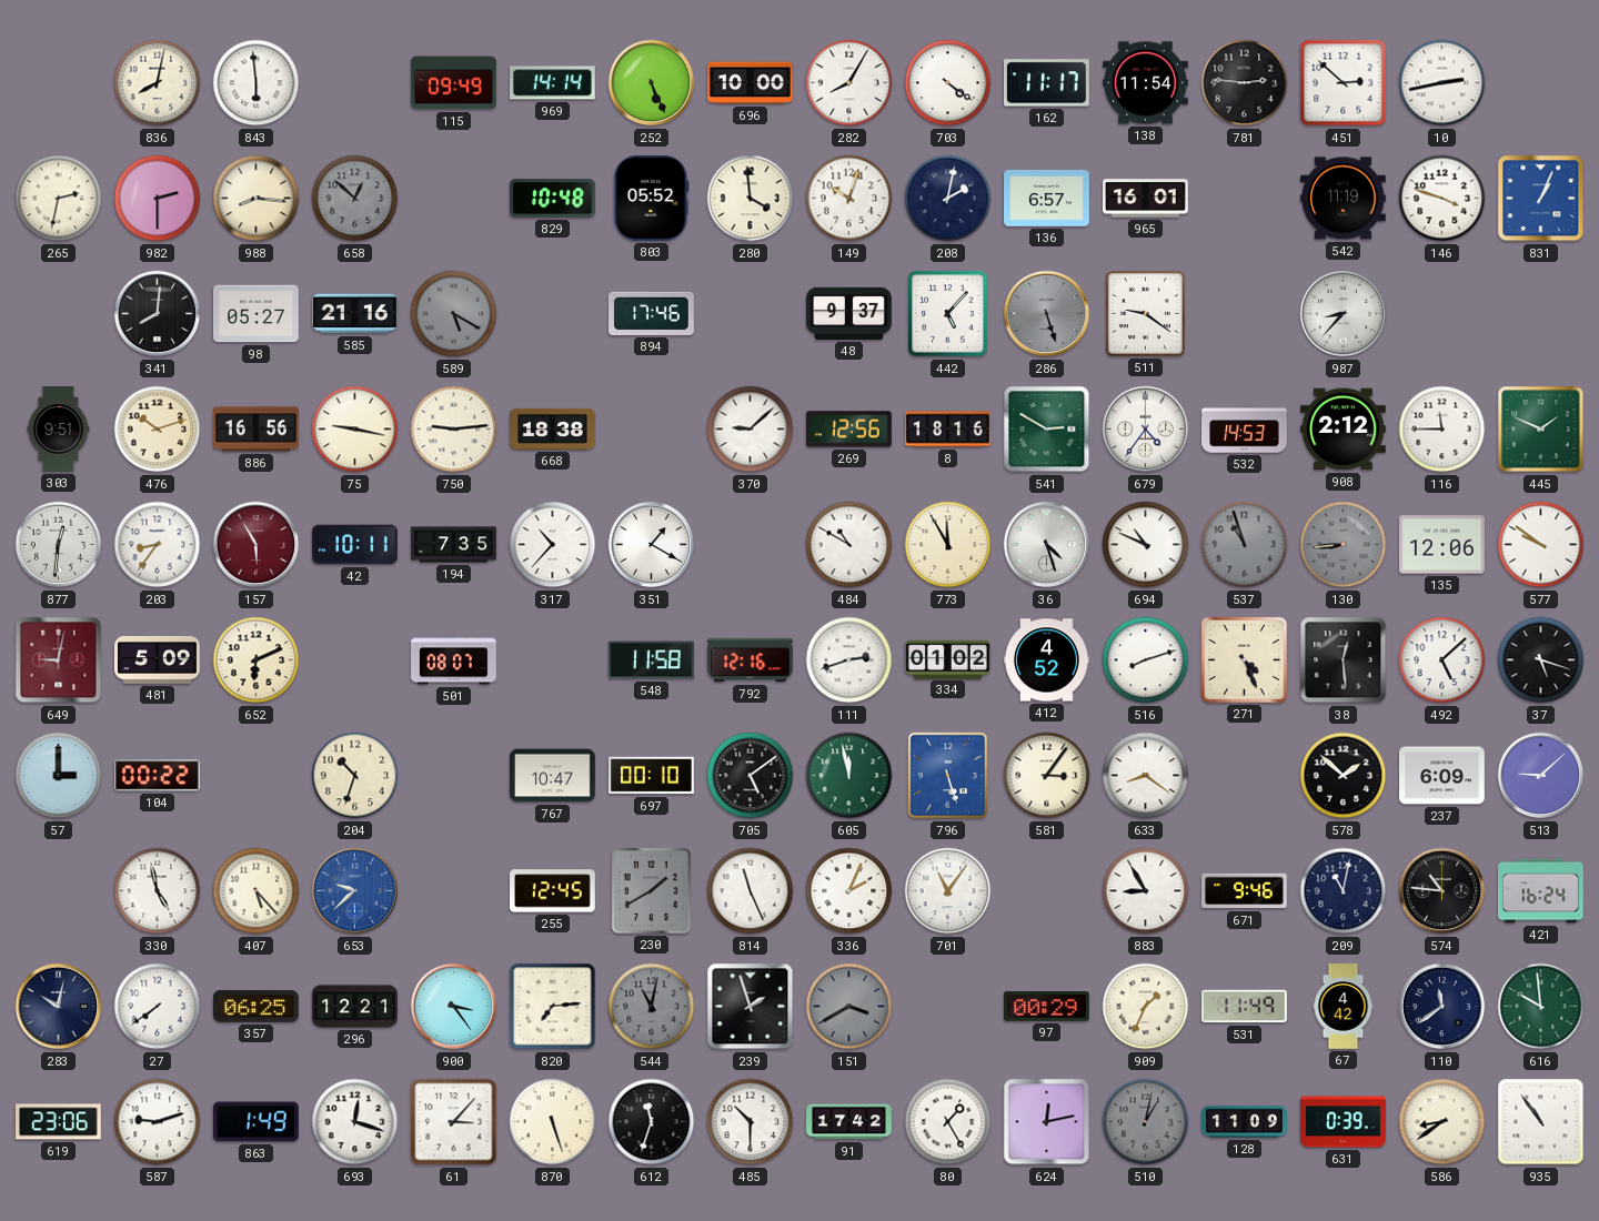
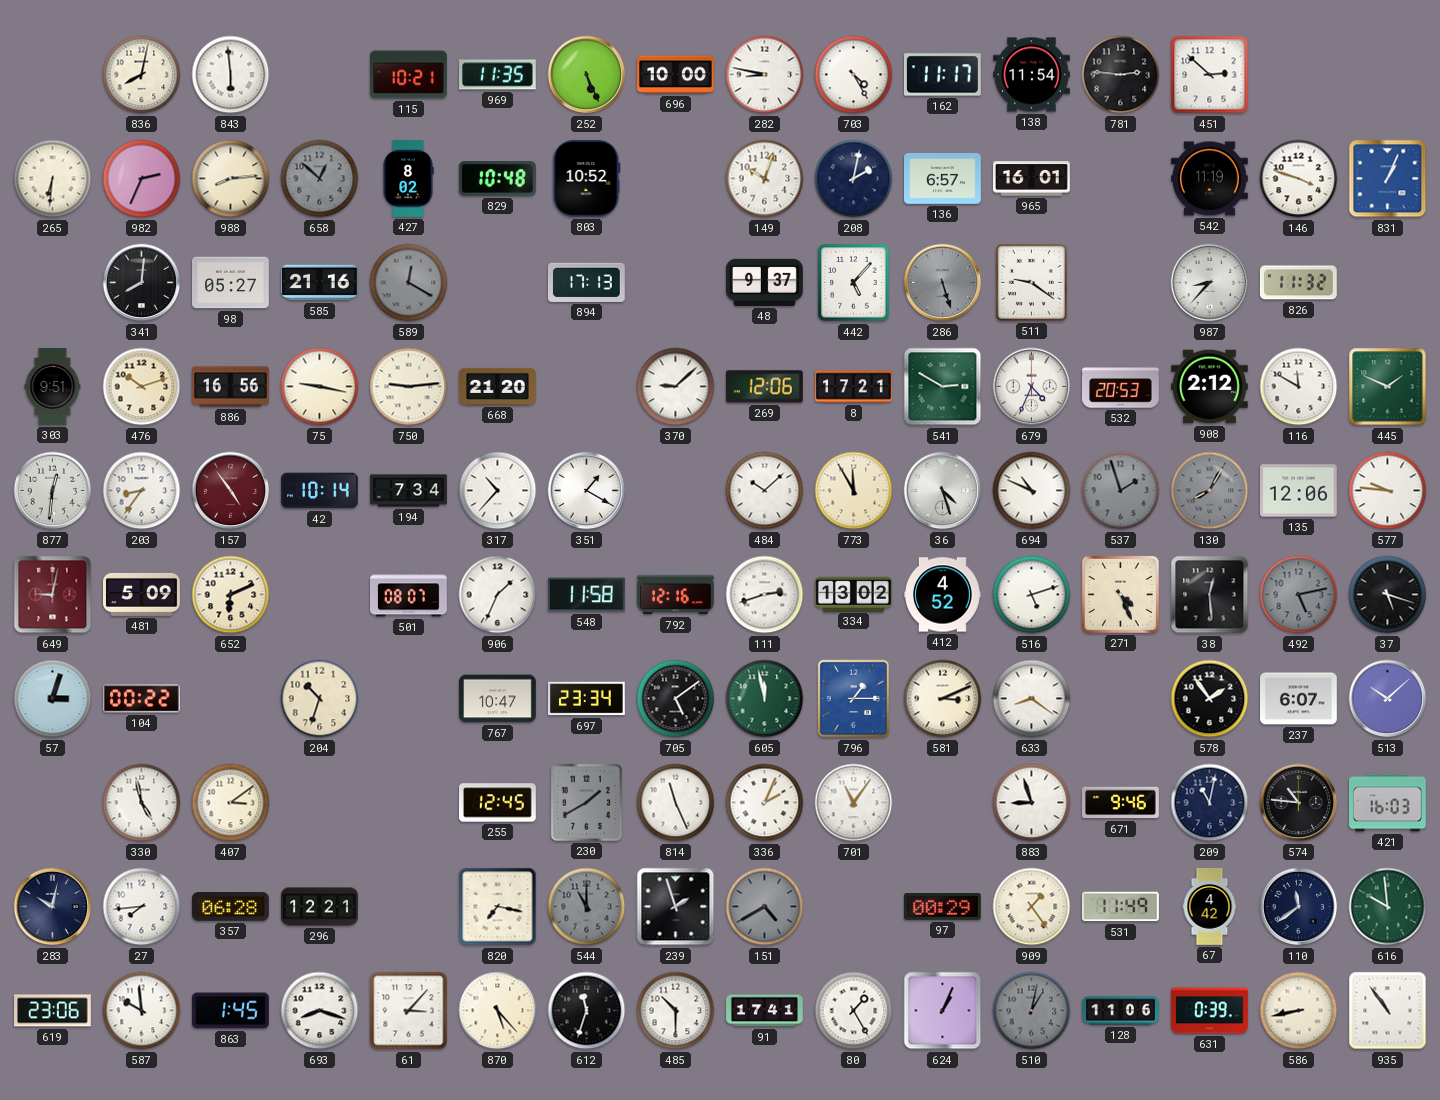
115: 09:49 -> 10:21 (409, 75)
969: 14:14 -> 11:35 (498, 75)
282: 8:05 -> 8:47 (765, 75)
703: 4:21 -> 4:25 (854, 75)
10: 2:43 -> none (1442, 83)
265: 2:32 -> 6:31 (53, 179)
982: 2:30 -> 2:34 (142, 179)
988: 8:16 -> 8:14 (231, 179)
427: none -> 8:02 (408, 179)
803: 05:52 -> 10:52 (587, 178)
280: 3:59 -> none (751, 199)
589: 5:20 -> 12:20 (409, 283)
894: 17:46 -> 17:13 (586, 282)
826: none -> 11:32 (1298, 283)
668: 18:38 -> 21:20 (498, 386)
269: 12:56 -> 12:06 (764, 387)
8: 18:16 -> 17:21 (854, 387)
679: 4:36 -> 4:34 (1032, 387)
532: 14:53 -> 20:53 (1121, 387)
116: 11:45 -> 11:50 (1299, 387)
157: 5:55 -> 4:54 (231, 491)
42: 10:11 -> 10:14 (320, 491)
194: 7:35 -> 7:34 (409, 491)
484: 10:50 -> 10:08 (765, 491)
537: 10:57 -> 1:57 (1121, 491)
130: 8:44 -> 8:05 (1210, 491)
577: 9:51 -> 9:46 (1388, 491)
906: none -> 1:34 (498, 595)
334: 01:02 -> 13:02 (854, 594)
516: 8:12 -> 5:12 (1032, 595)
492: 5:08 -> 5:13 (1299, 595)
492 dial: white -> grey (1299, 595)
57: 3:00 -> 3:03 (53, 699)
697: 00:10 -> 23:34 (587, 699)
796: 5:27 -> 1:15 (854, 699)
581: 3:06 -> 3:11 (943, 699)
578: 1:52 -> 1:54 (1210, 699)
237: 6:09 -> 6:07 (1299, 699)
513: 9:08 -> 10:08 (1388, 699)
407: 5:23 -> 3:09 (231, 803)
653: 9:38 -> none (355, 891)
883: 8:55 -> 8:57 (1032, 803)
421: 16:24 -> 16:03 (1388, 803)
27: 7:39 -> 7:44 (142, 907)
357: 06:25 -> 06:28 (231, 907)
900: 3:24 -> none (454, 1007)
820: 7:14 -> 7:17 (498, 907)
544: 11:02 -> 11:00 (587, 907)
151: 3:40 -> 4:40 (765, 907)
909: 1:34 -> 1:24 (1032, 907)
587: 9:12 -> 9:59 (142, 1011)
863: 1:49 -> 1:45 (231, 1011)
693: 12:18 -> 8:18 (320, 1011)
870: 5:27 -> 5:23 (498, 1011)
91: 17:42 -> 17:41 (765, 1011)
624: 12:13 -> 1:04 (943, 1011)
128: 11:09 -> 11:06 (1121, 1011)
586: 8:39 -> 8:43 (1299, 1011)
